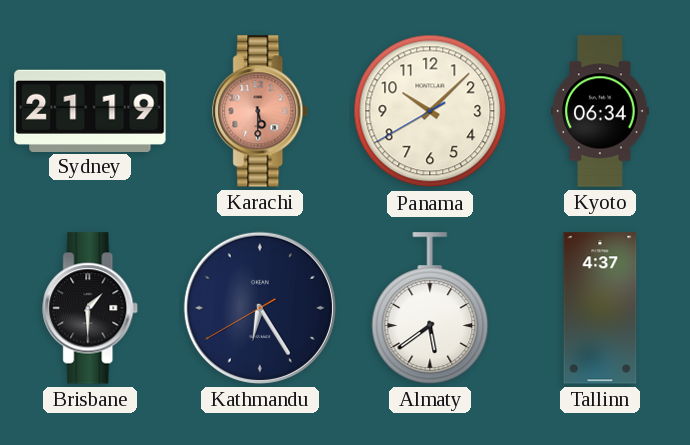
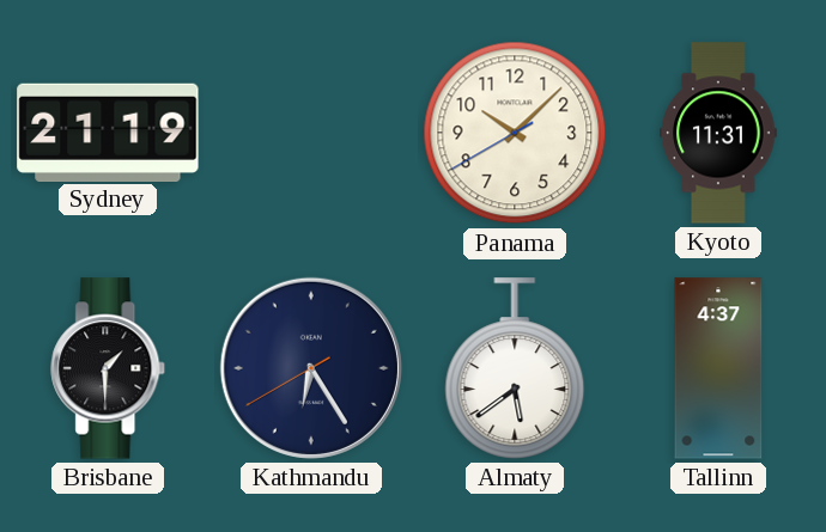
Karachi: 5:30 -> none (261, 111)
Kyoto: 06:34 -> 11:31 (718, 133)
